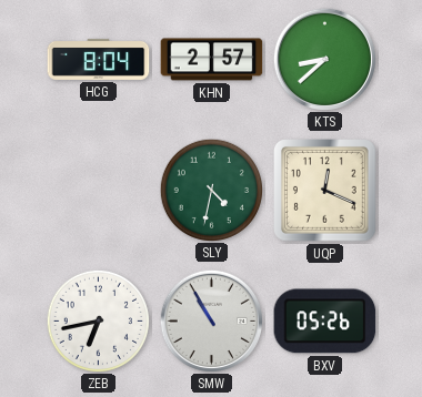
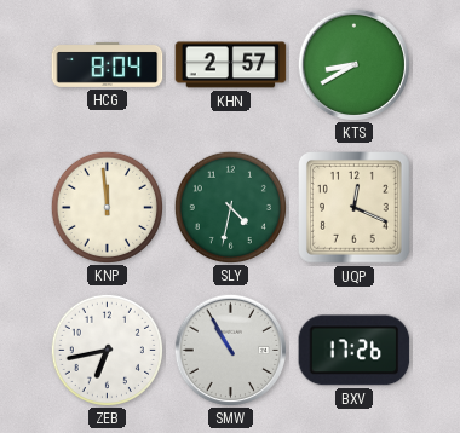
KTS: 8:38 -> 8:40 (353, 64)
KNP: none -> 11:59 (107, 207)
BXV: 05:26 -> 17:26 (355, 351)
